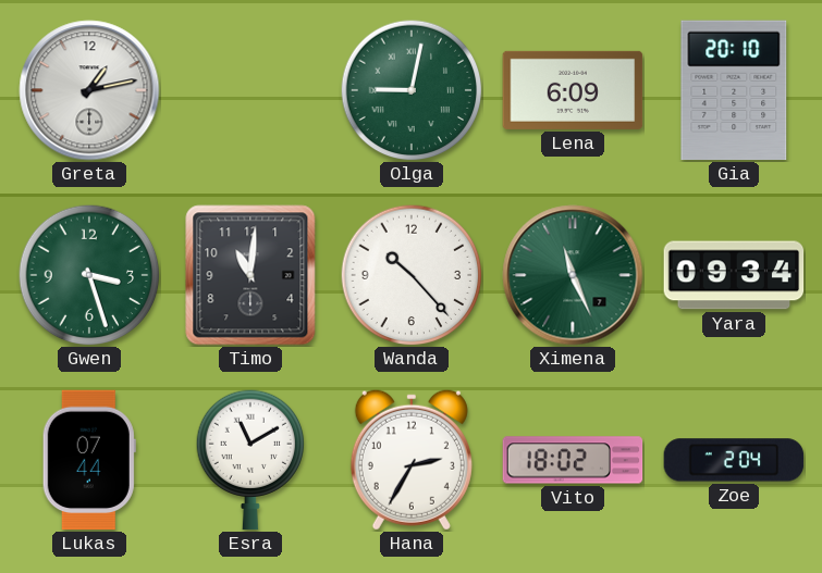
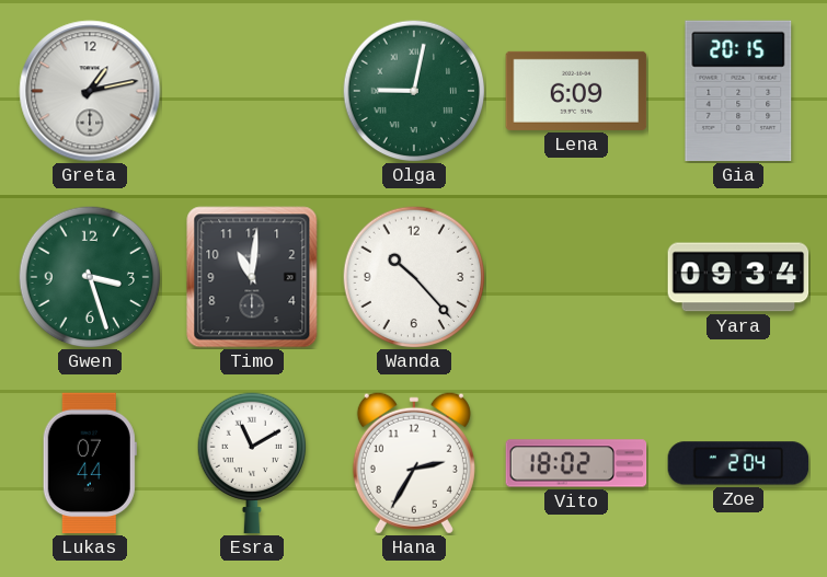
Gia: 20:10 -> 20:15 (738, 91)
Ximena: 11:26 -> none (573, 275)
